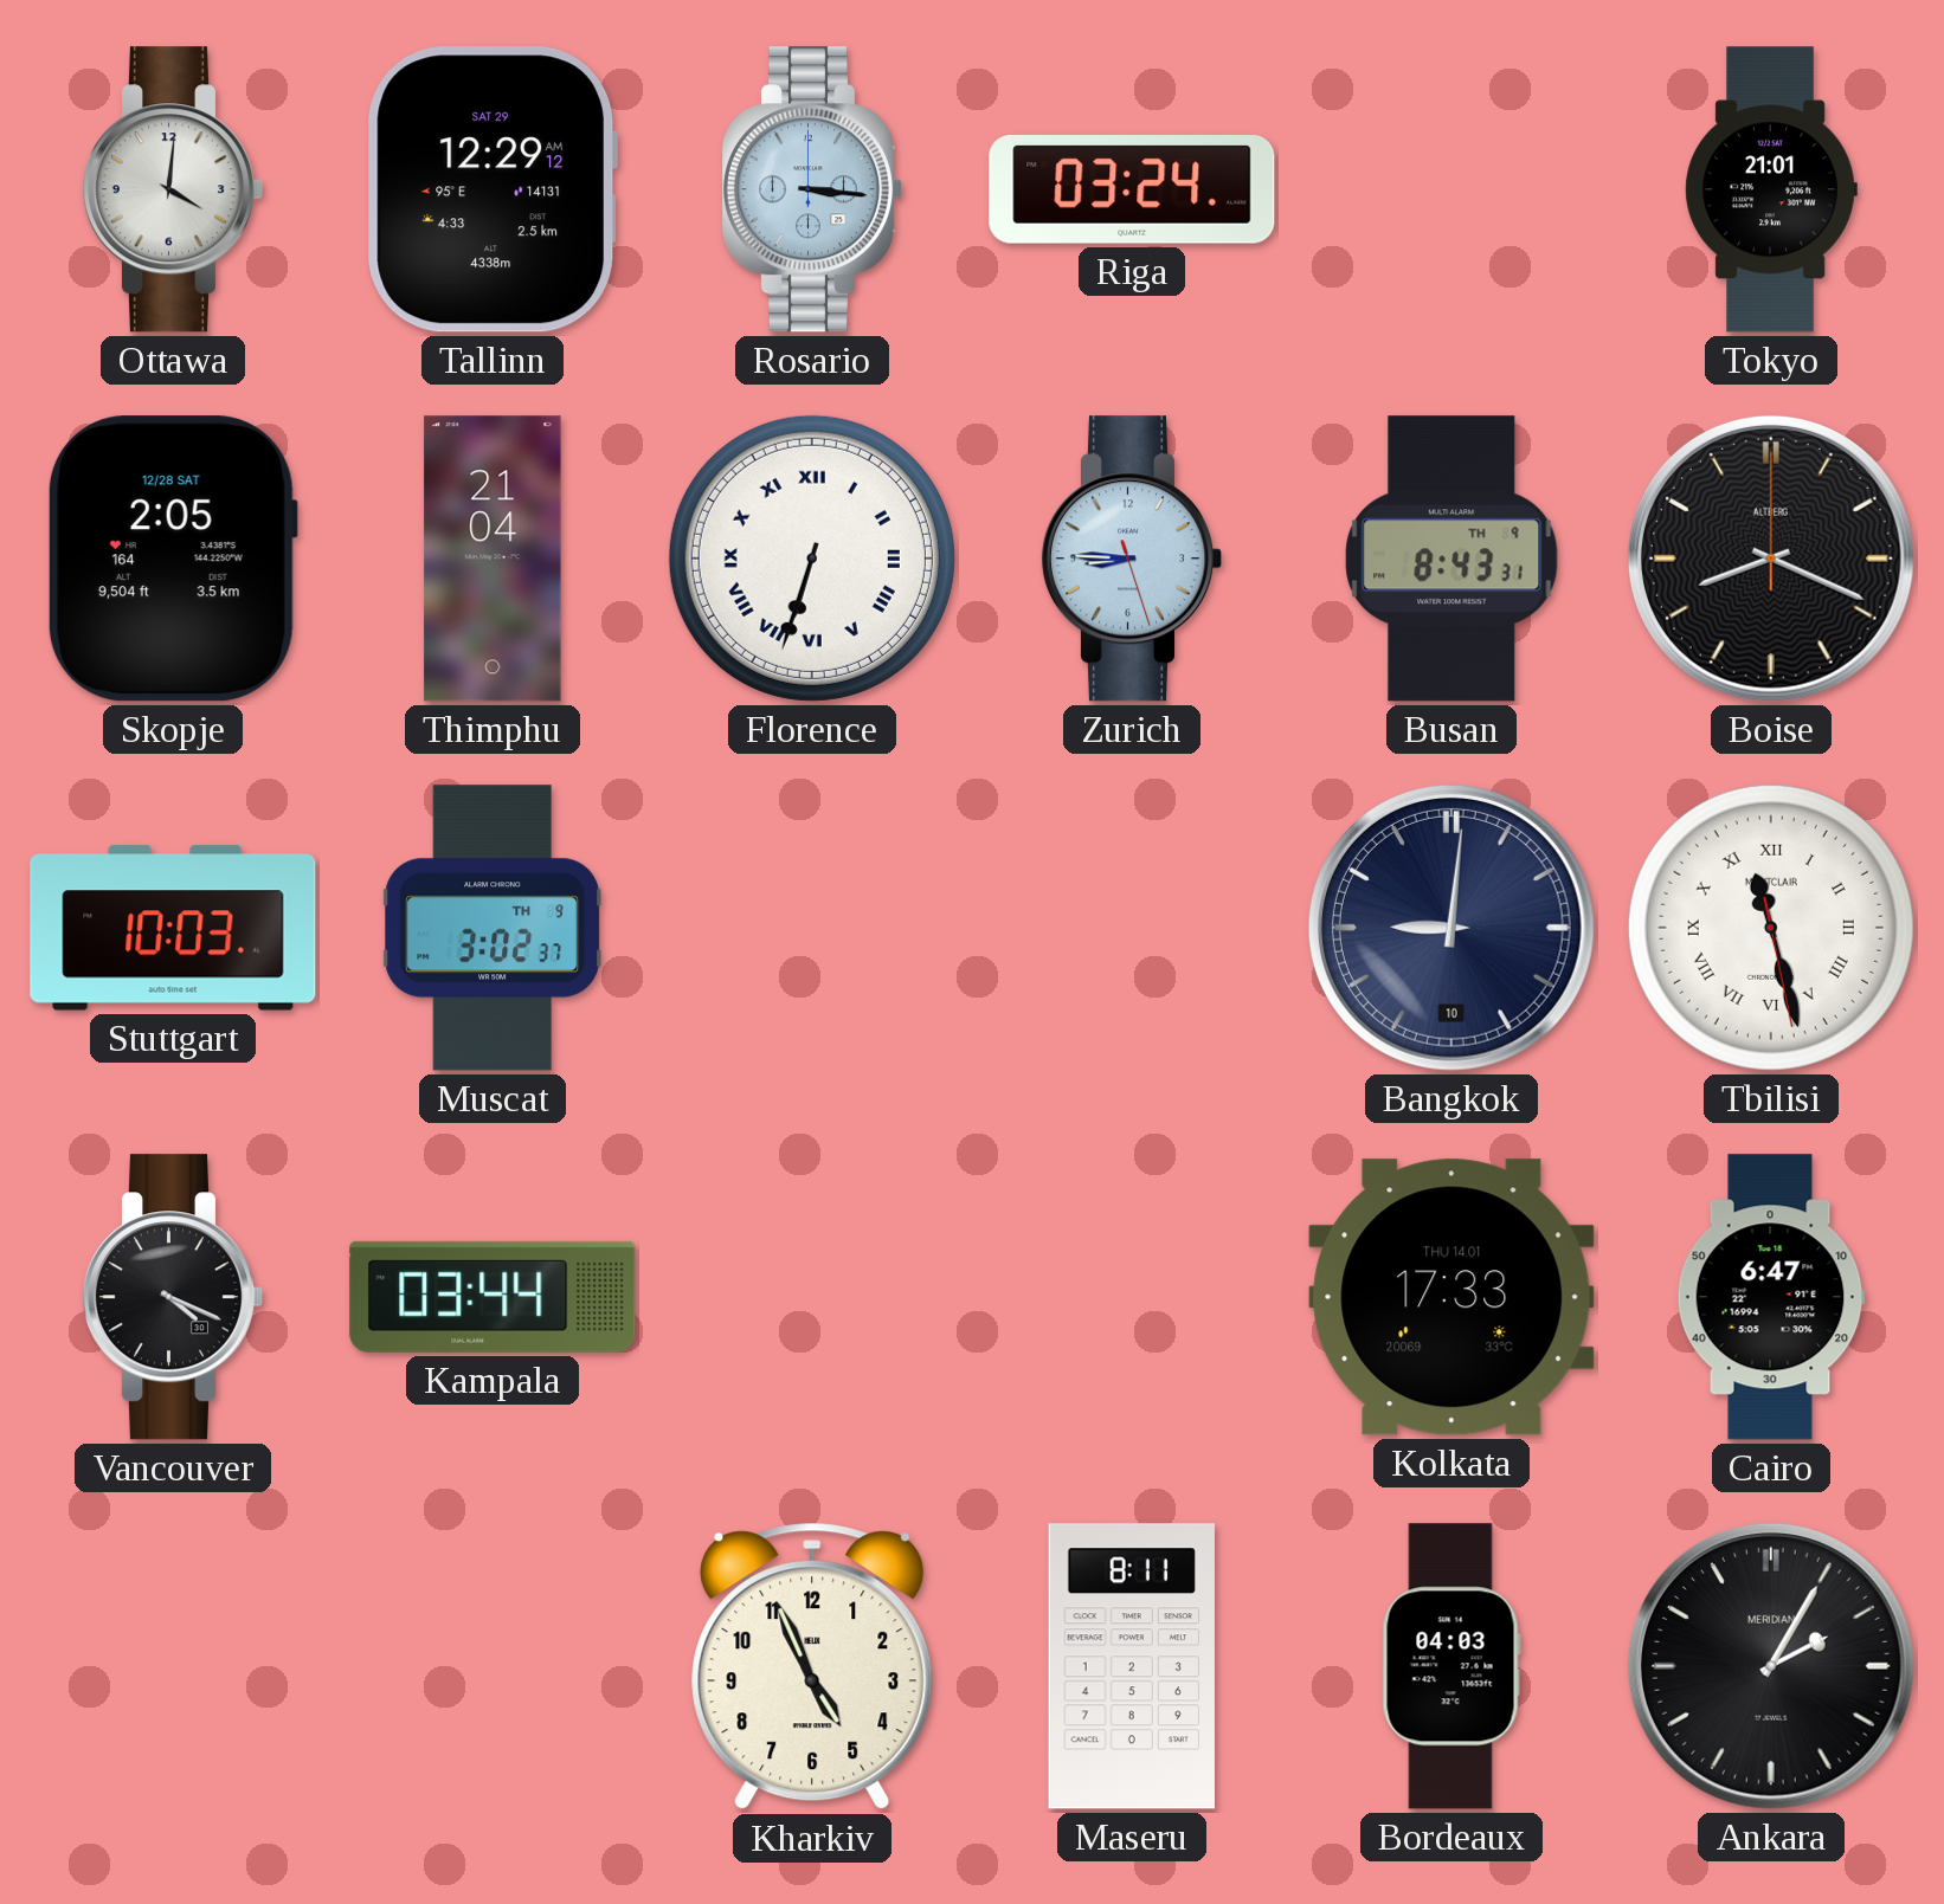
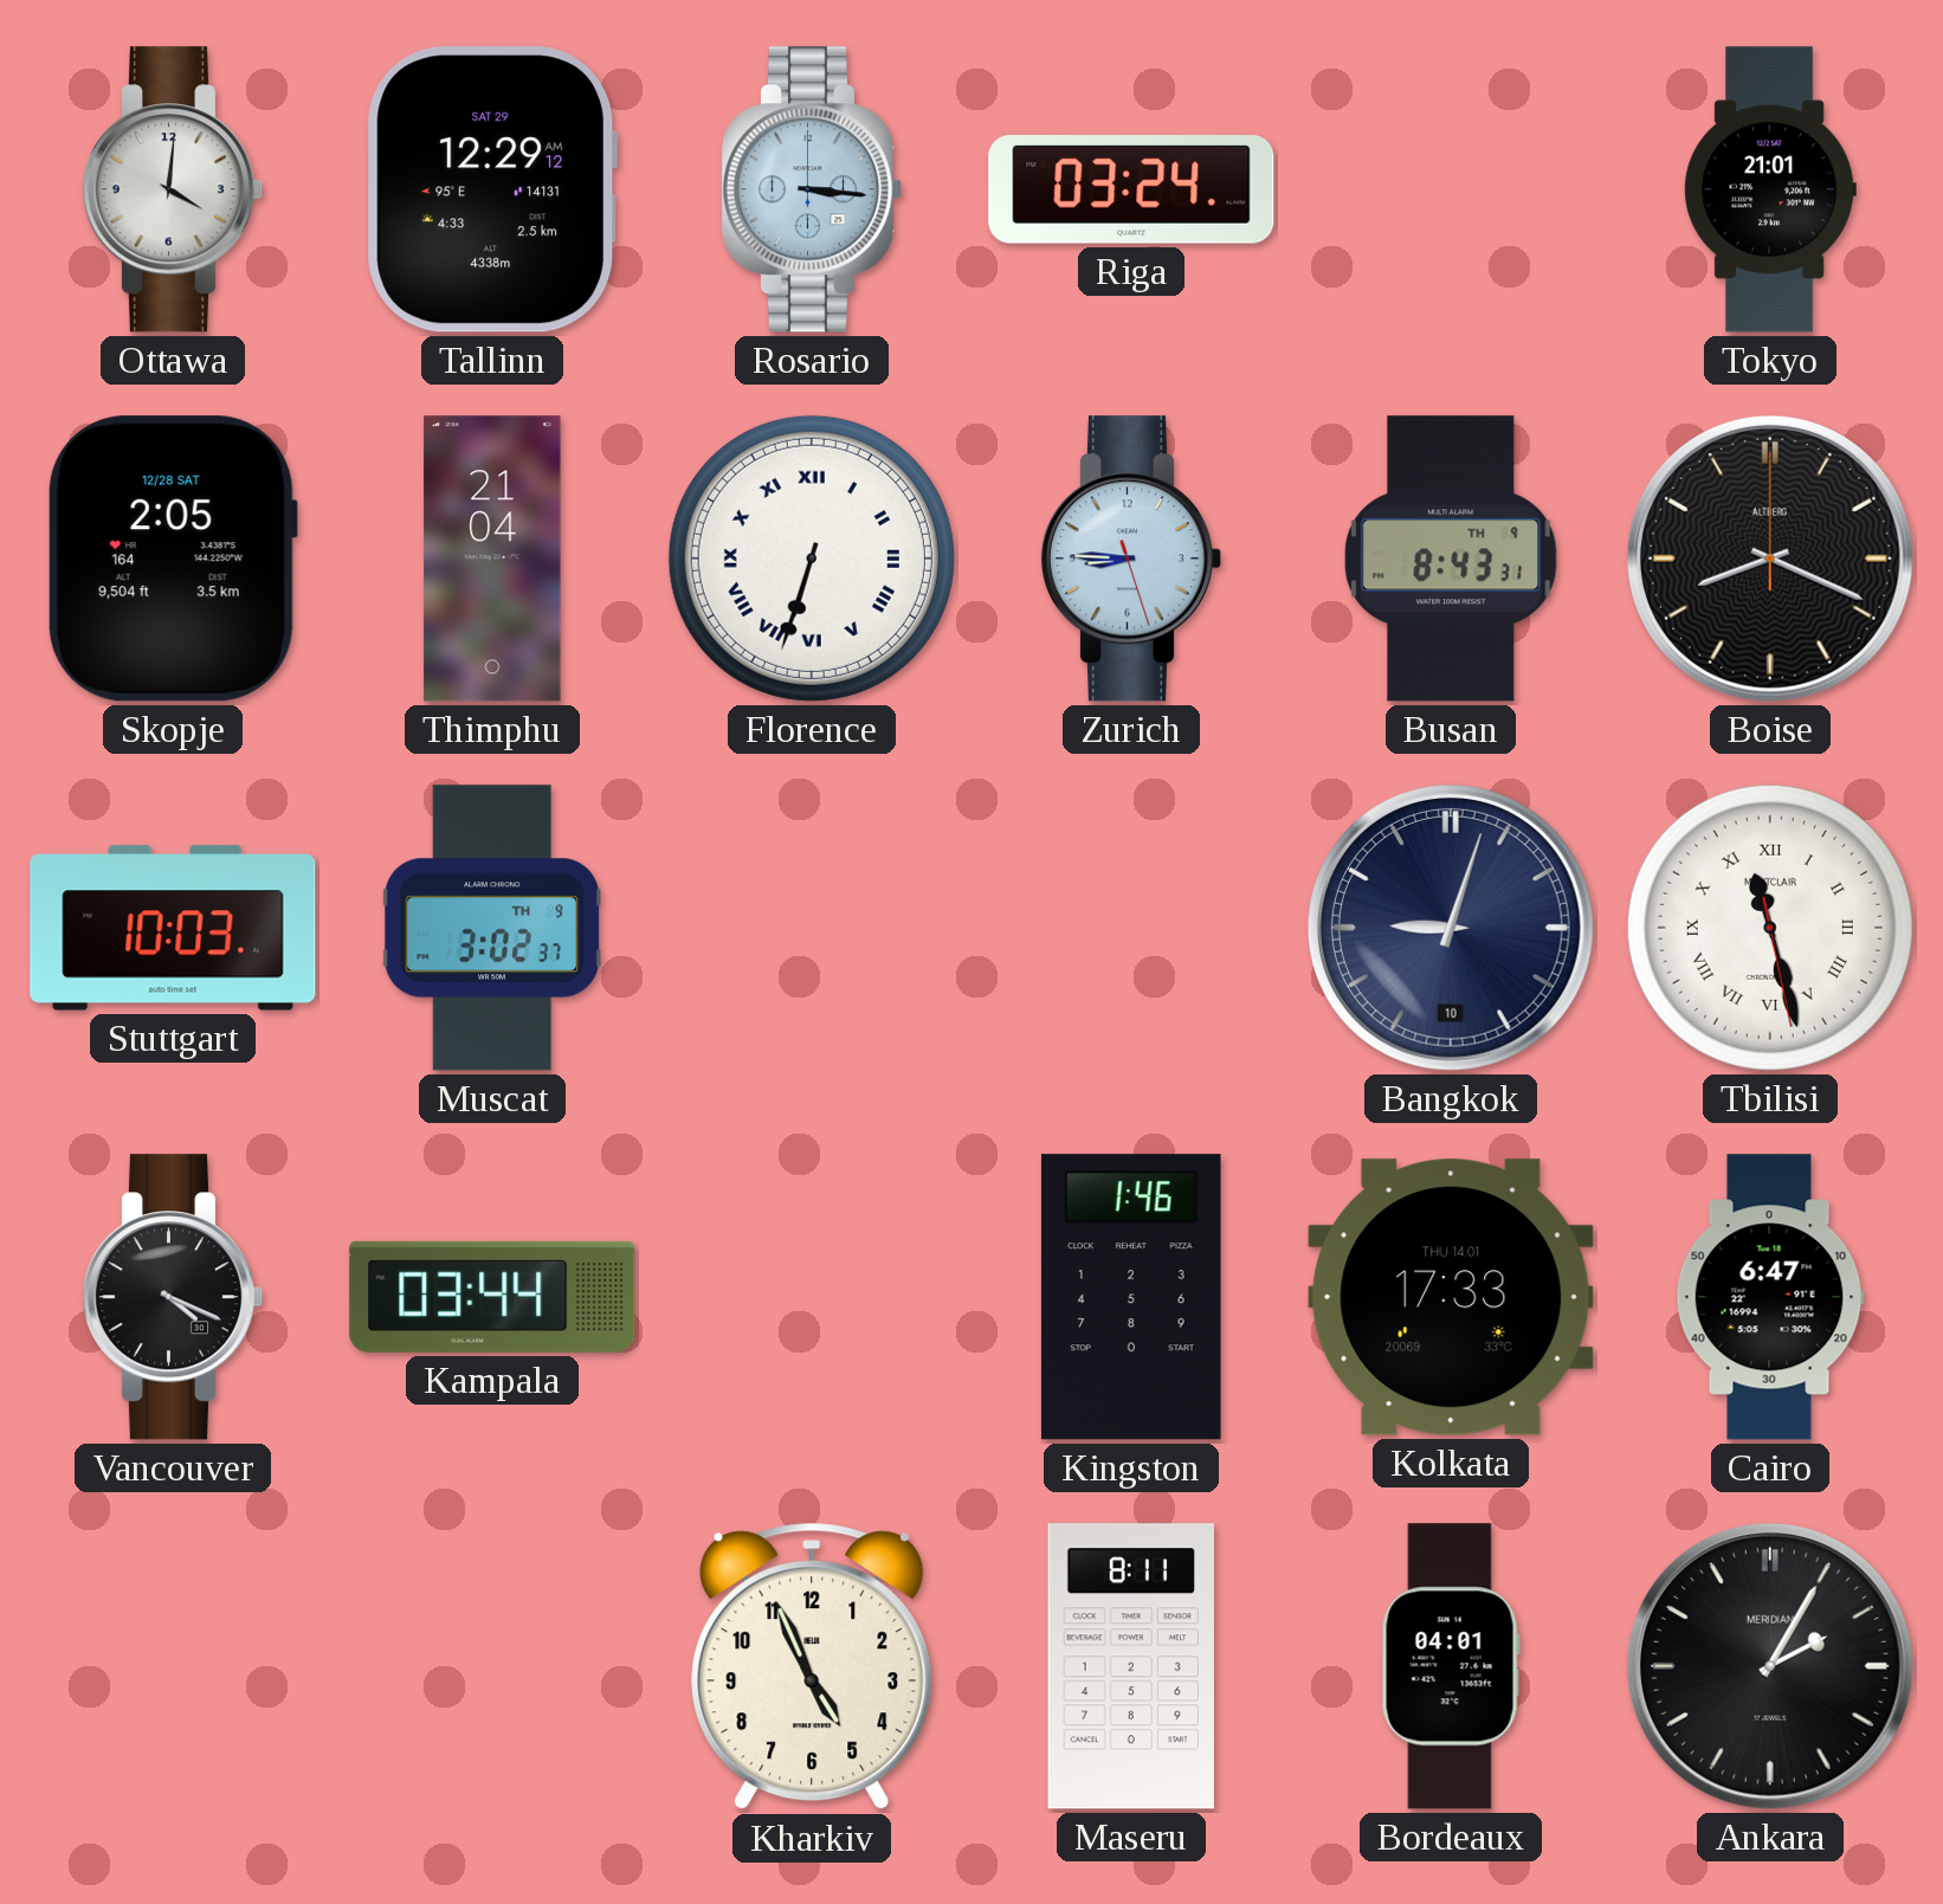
Bangkok: 9:01 -> 9:03 (1451, 928)
Kingston: none -> 1:46 (1131, 1297)
Bordeaux: 04:03 -> 04:01 (1451, 1666)
